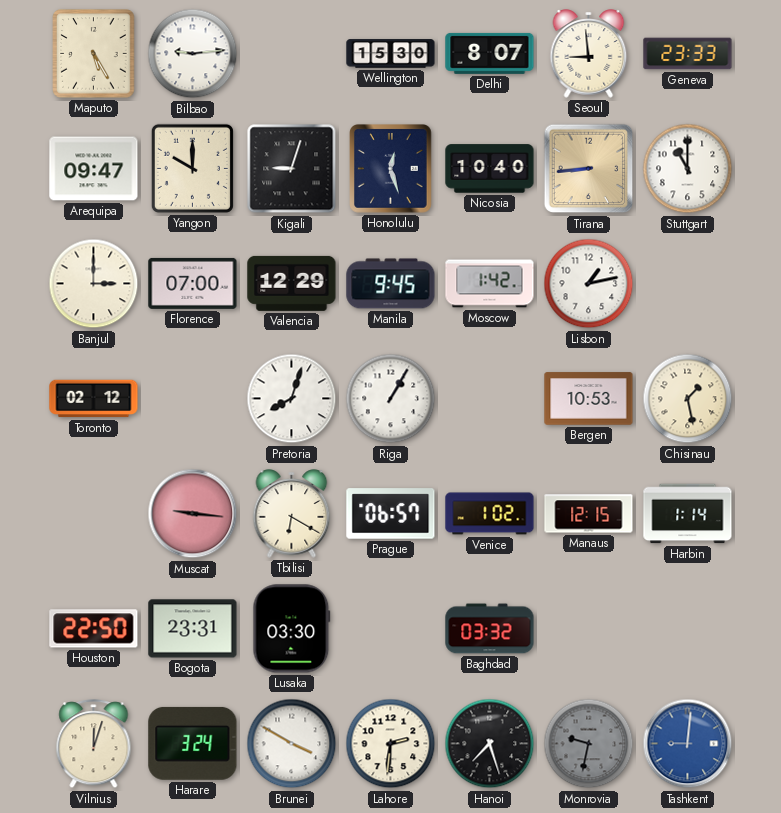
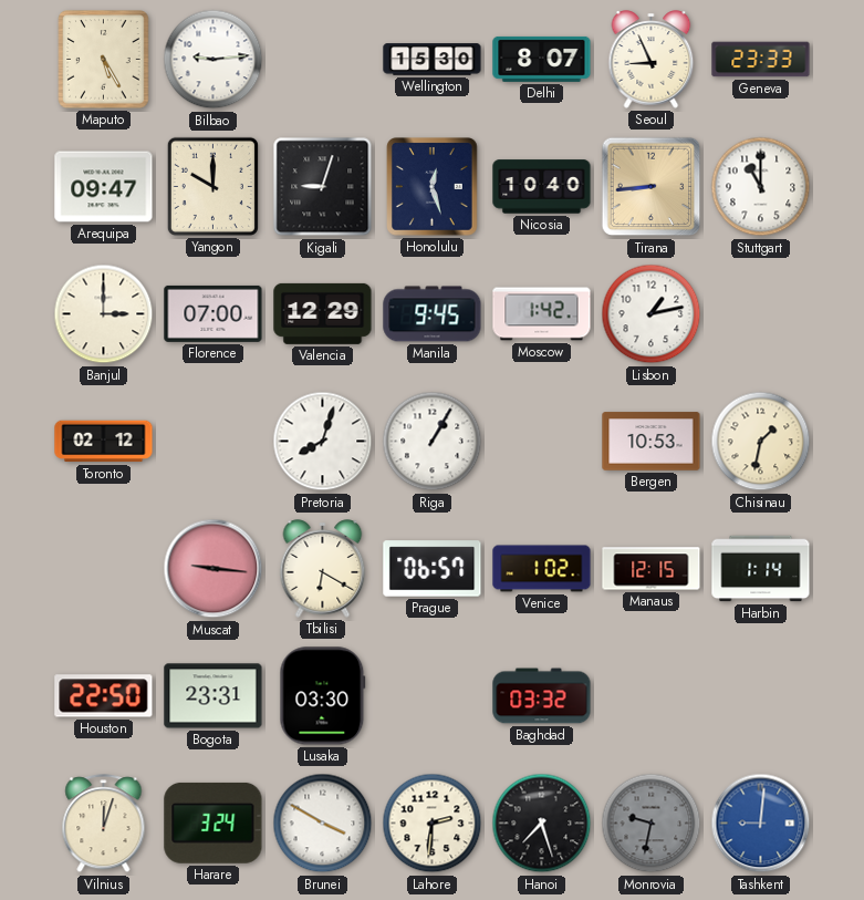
Seoul: 8:59 -> 8:56 (652, 60)
Chisinau: 1:28 -> 1:32 (761, 442)
